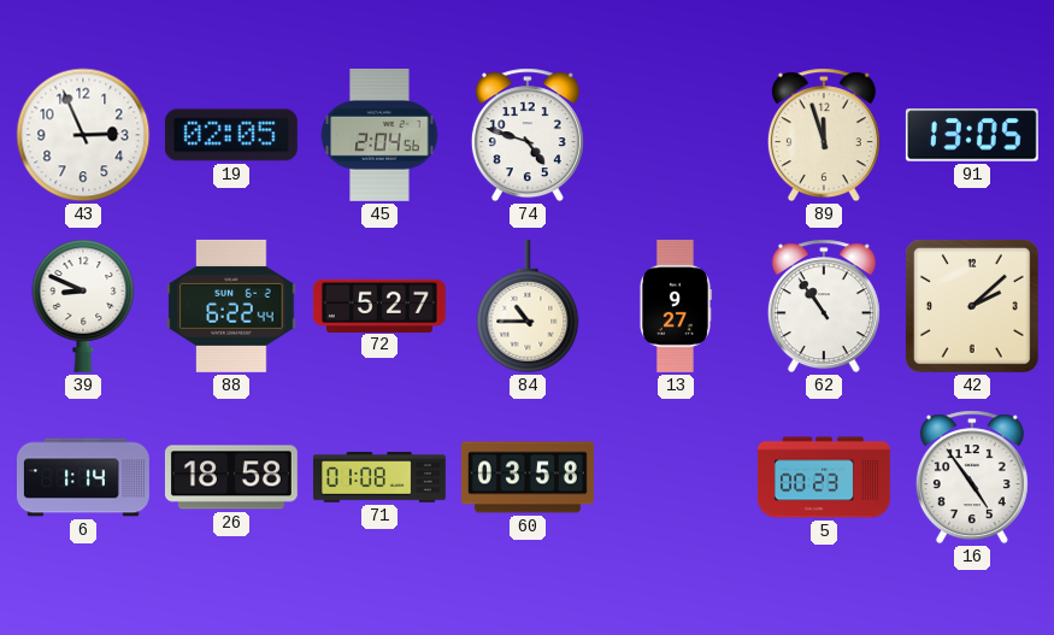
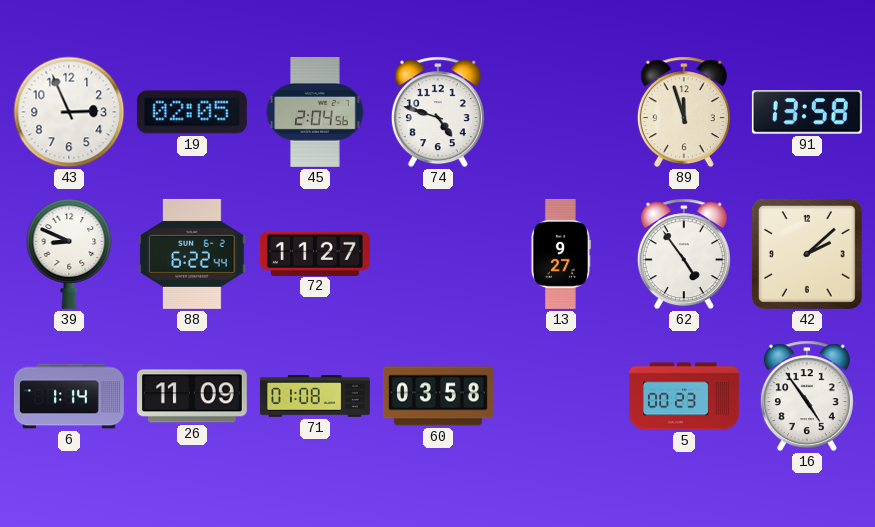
91: 13:05 -> 13:58 (807, 112)
72: 5:27 -> 11:27 (315, 253)
84: 10:45 -> none (528, 306)
62: 10:54 -> 4:54 (684, 254)
26: 18:58 -> 11:09 (192, 396)
